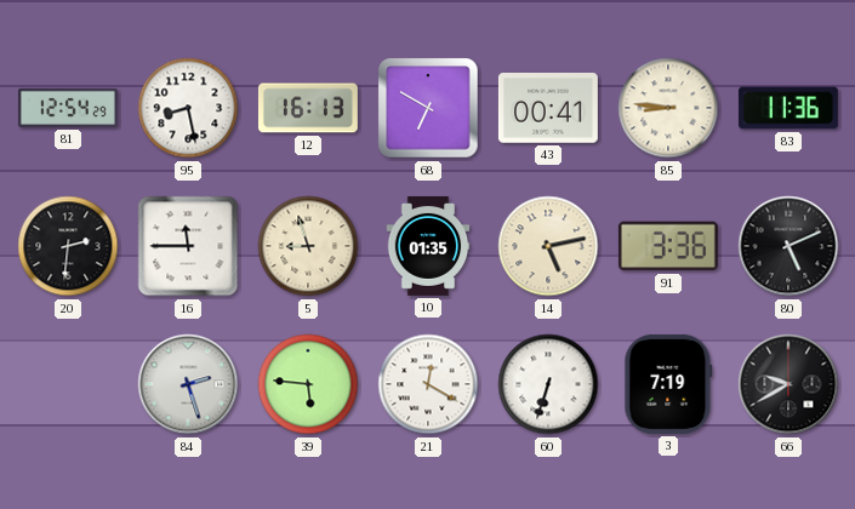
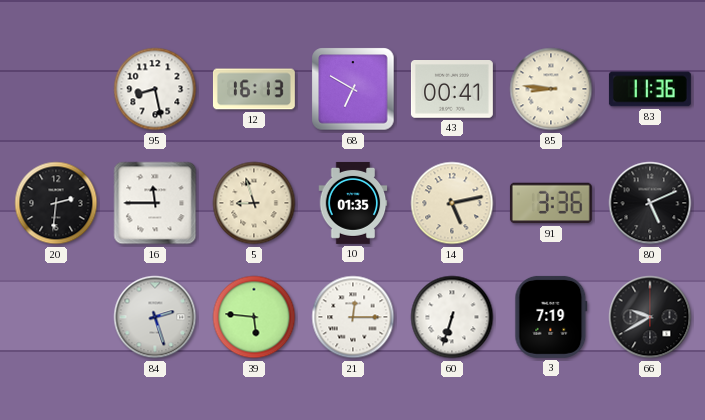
81: 12:54 -> none (68, 108)
21: 12:20 -> 12:15 (353, 317)
